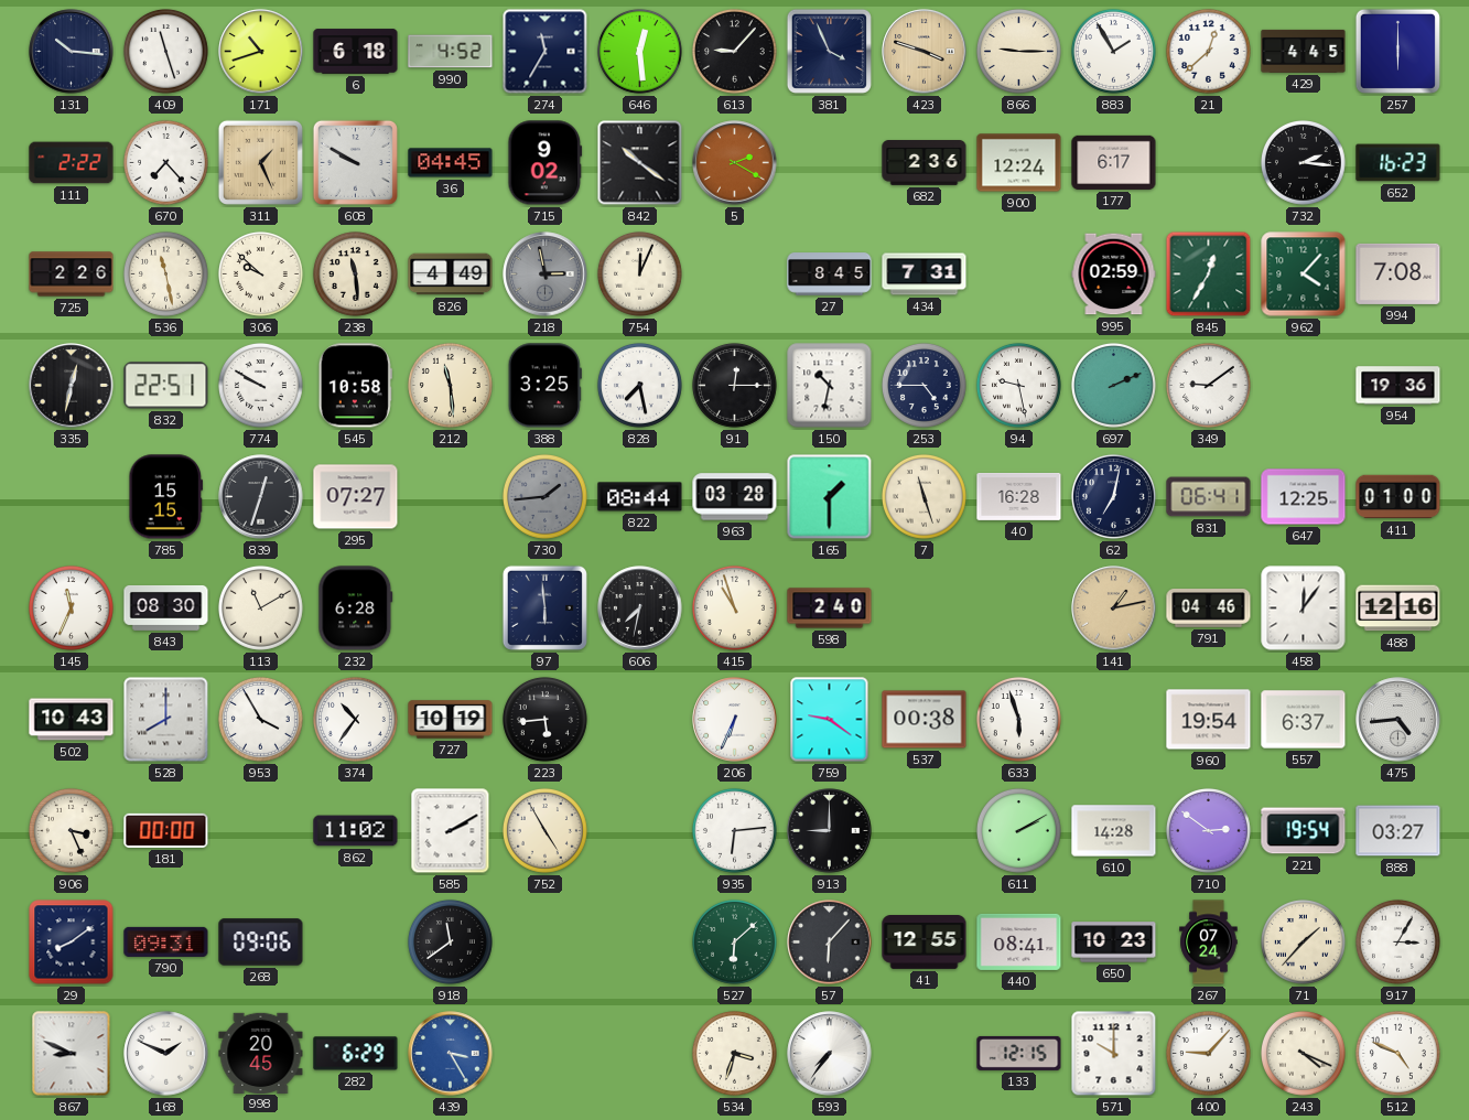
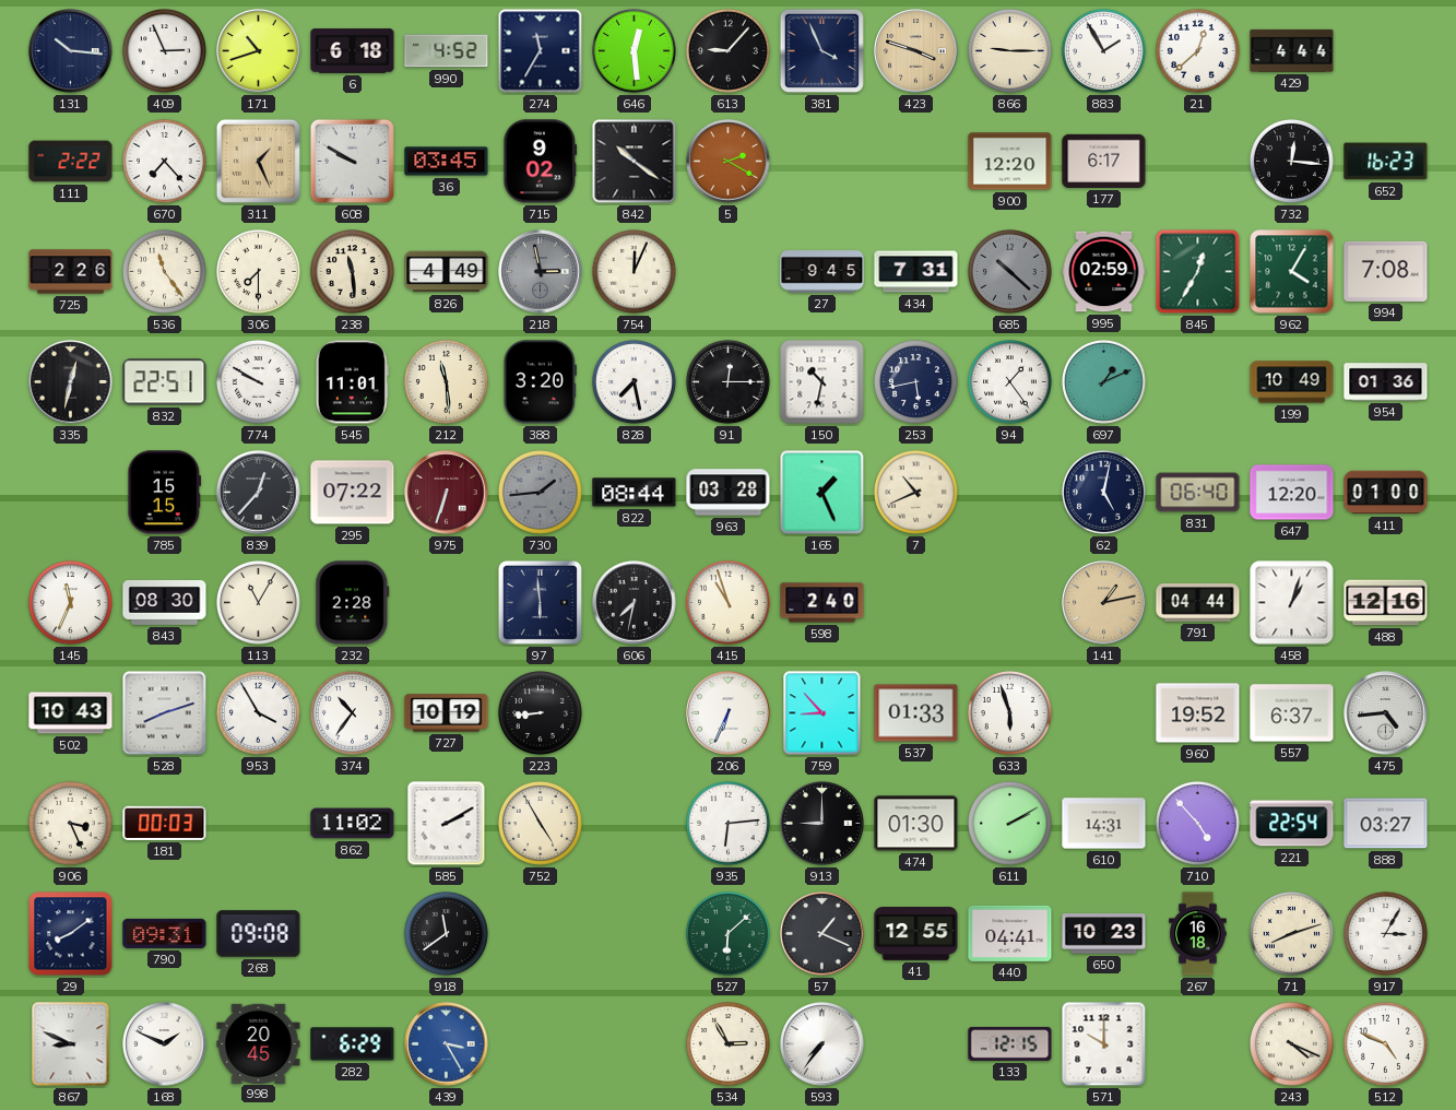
409: 11:27 -> 2:56 (164, 50)
429: 4:45 -> 4:44 (1292, 50)
257: 6:00 -> none (1397, 51)
36: 04:45 -> 03:45 (447, 162)
682: 2:36 -> none (925, 163)
900: 12:24 -> 12:20 (1010, 162)
732: 2:16 -> 12:16 (1291, 161)
536: 11:28 -> 11:24 (164, 271)
306: 9:52 -> 7:30 (258, 271)
27: 8:45 -> 9:45 (822, 272)
685: none -> 10:22 (1009, 271)
962: 4:07 -> 4:05 (1292, 272)
545: 10:58 -> 11:01 (352, 382)
388: 3:25 -> 3:20 (540, 382)
253: 4:45 -> 5:43 (915, 381)
94: 9:28 -> 1:24 (1009, 381)
697: 2:11 -> 1:11 (1103, 381)
349: 9:09 -> none (1208, 385)
199: none -> 10:49 (1292, 382)
954: 19:36 -> 01:36 (1386, 382)
839: 12:33 -> 12:37 (259, 493)
295: 07:27 -> 07:22 (353, 493)
975: none -> 6:33 (447, 493)
165: 1:30 -> 1:26 (822, 493)
7: 11:27 -> 10:41 (915, 492)
40: 16:28 -> none (1019, 496)
62: 7:02 -> 5:02 (1103, 492)
831: 06:41 -> 06:40 (1198, 493)
647: 12:25 -> 12:20 (1292, 493)
113: 11:10 -> 11:05 (258, 602)
232: 6:28 -> 2:28 (353, 603)
791: 04:46 -> 04:44 (1198, 603)
458: 12:06 -> 1:03 (1292, 603)
528: 8:00 -> 8:12 (165, 713)
223: 5:44 -> 8:44 (540, 712)
759: 9:21 -> 8:53 (822, 713)
537: 00:38 -> 01:33 (916, 713)
960: 19:54 -> 19:52 (1198, 713)
181: 00:00 -> 00:03 (165, 823)
474: none -> 01:30 (916, 824)
610: 14:28 -> 14:31 (1104, 824)
710: 2:51 -> 4:53 (1197, 823)
221: 19:54 -> 22:54 (1292, 824)
268: 09:06 -> 09:08 (259, 934)
57: 6:07 -> 1:19 (822, 934)
440: 08:41 -> 04:41 (1010, 933)
267: 07:24 -> 16:18 (1198, 934)
71: 1:37 -> 8:12 (1291, 933)
534: 3:33 -> 2:55 (727, 1043)
400: 9:07 -> none (1208, 1053)
